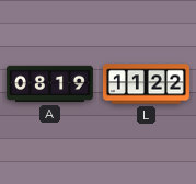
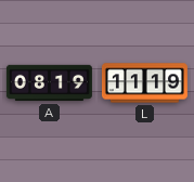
L: 11:22 -> 11:19 (144, 83)
